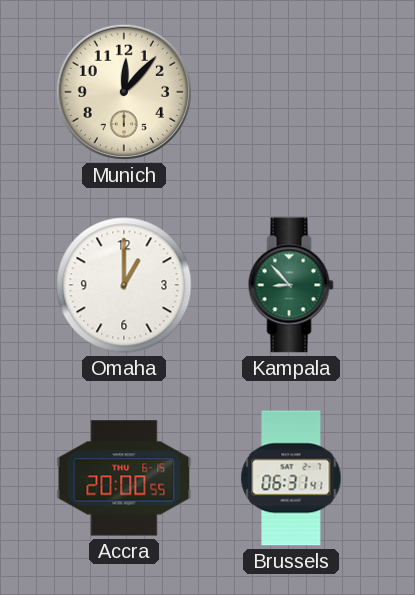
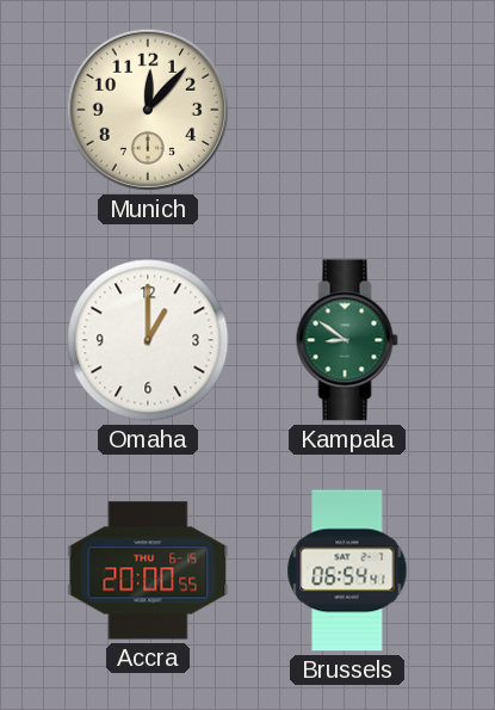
Kampala: 8:53 -> 8:51 (347, 340)
Brussels: 06:31 -> 06:54 (347, 570)
